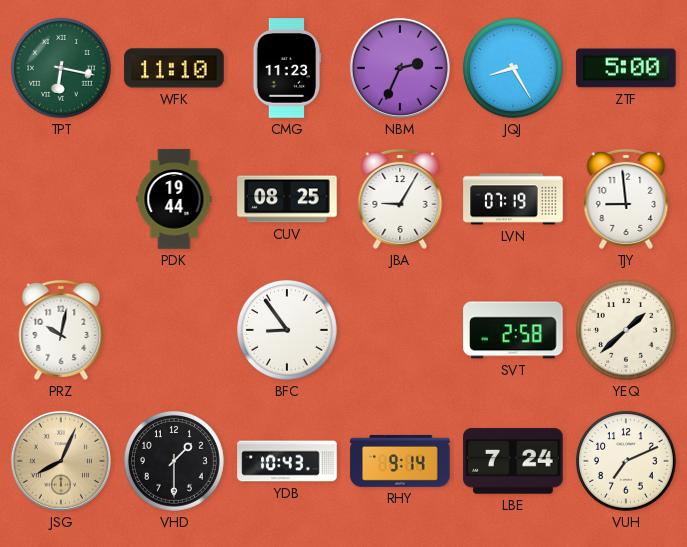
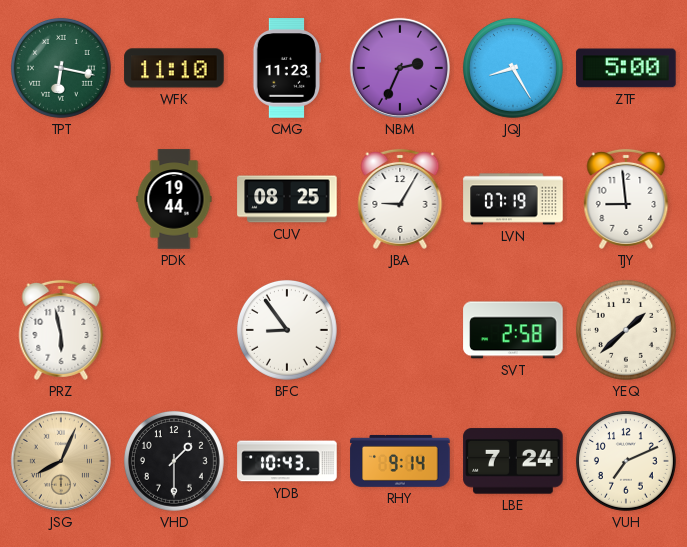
PRZ: 10:02 -> 5:58 (61, 330)
